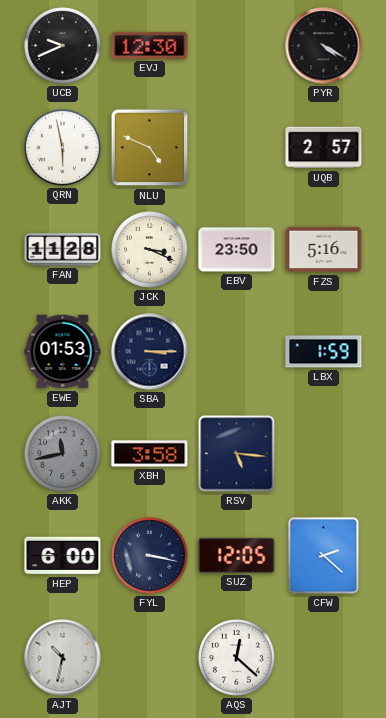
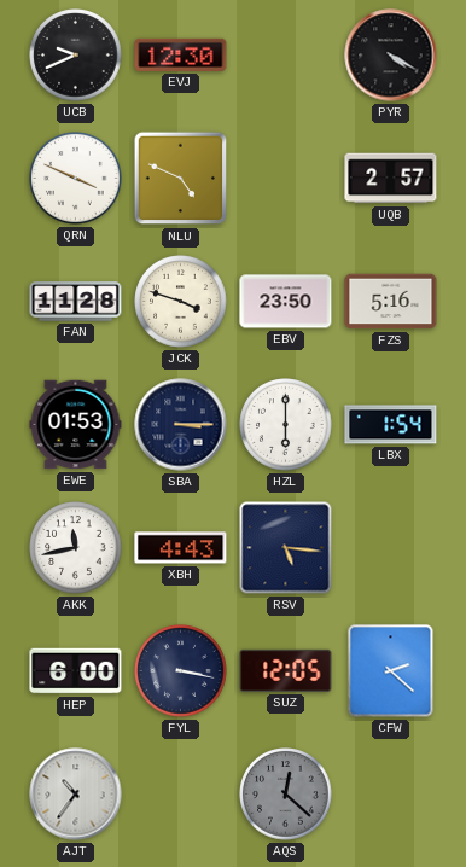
QRN: 5:58 -> 3:49 (76, 179)
JCK: 3:19 -> 3:48 (181, 302)
HZL: none -> 6:00 (286, 425)
LBX: 1:59 -> 1:54 (391, 425)
AKK dial: grey -> white (76, 548)
XBH: 3:58 -> 4:43 (181, 548)
AJT: 10:32 -> 10:36 (76, 795)
AQS dial: white -> grey (286, 795)
